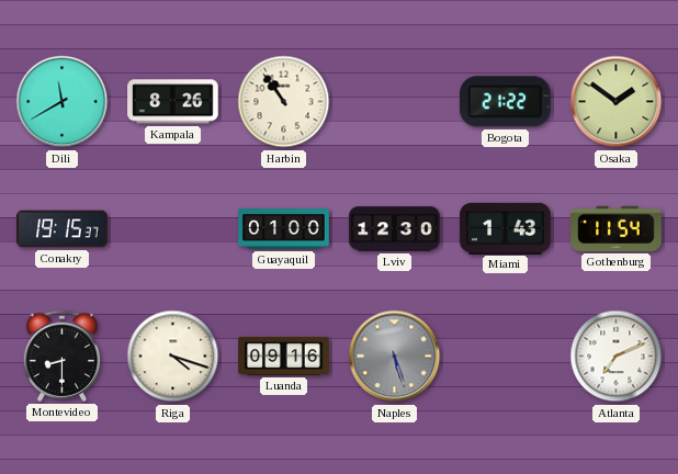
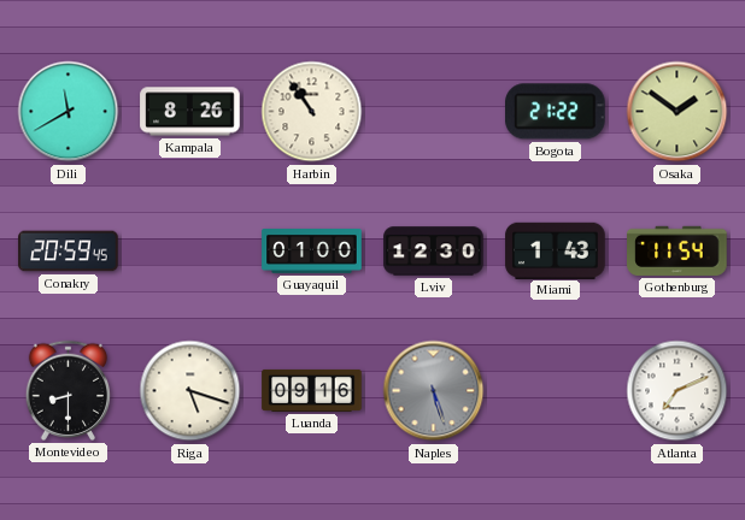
Conakry: 19:15 -> 20:59 (69, 252)
Riga: 4:18 -> 5:18 (190, 391)
